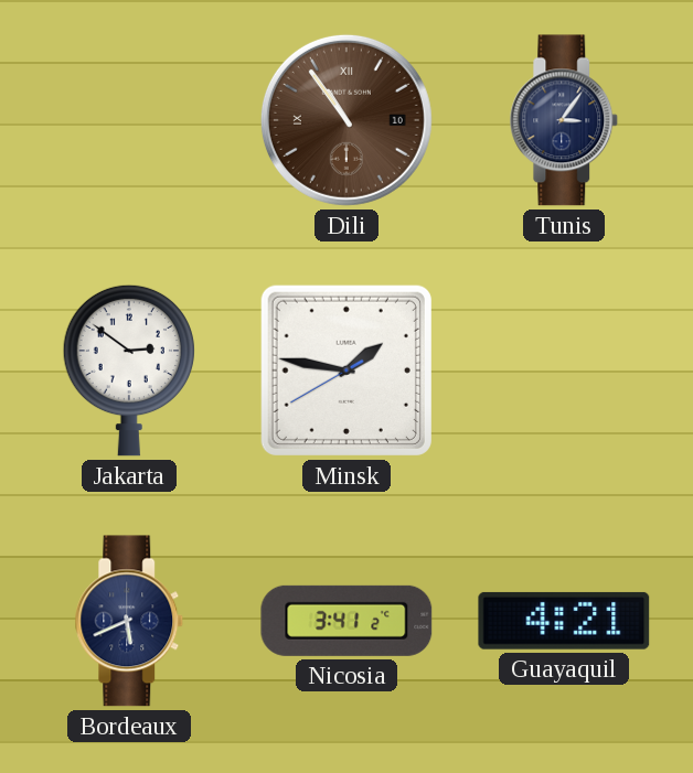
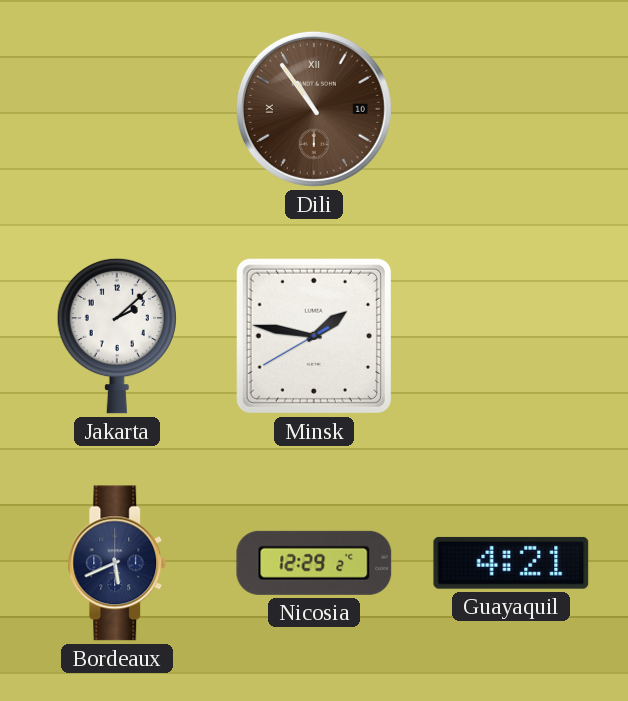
Tunis: 3:06 -> none (564, 120)
Jakarta: 2:51 -> 2:08 (117, 336)
Nicosia: 3:41 -> 12:29 (314, 563)
